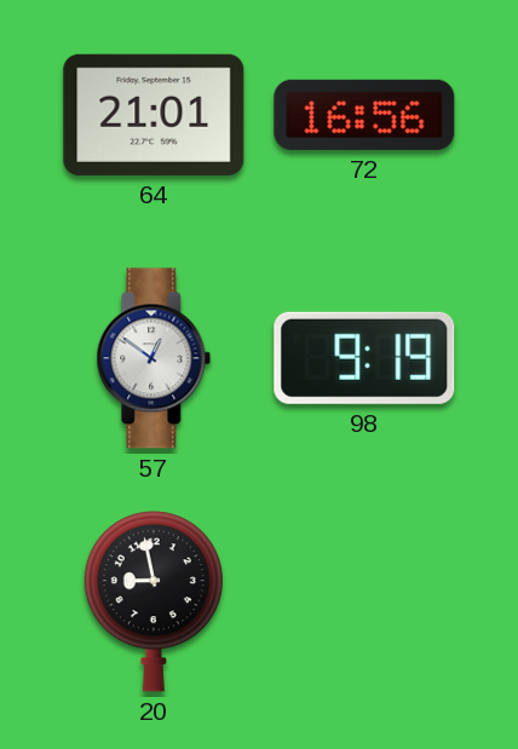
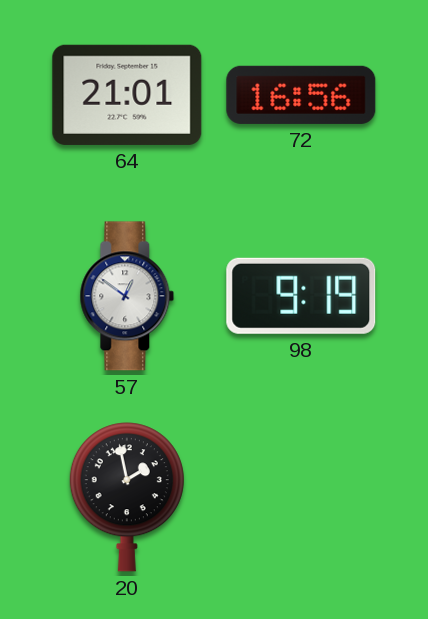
20: 8:58 -> 1:58 (127, 497)
